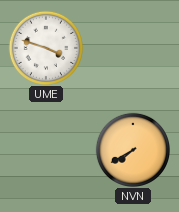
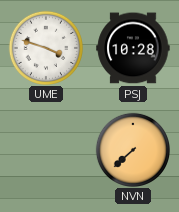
PSJ: none -> 10:28 (133, 48)
NVN: 7:40 -> 7:38 (132, 149)
